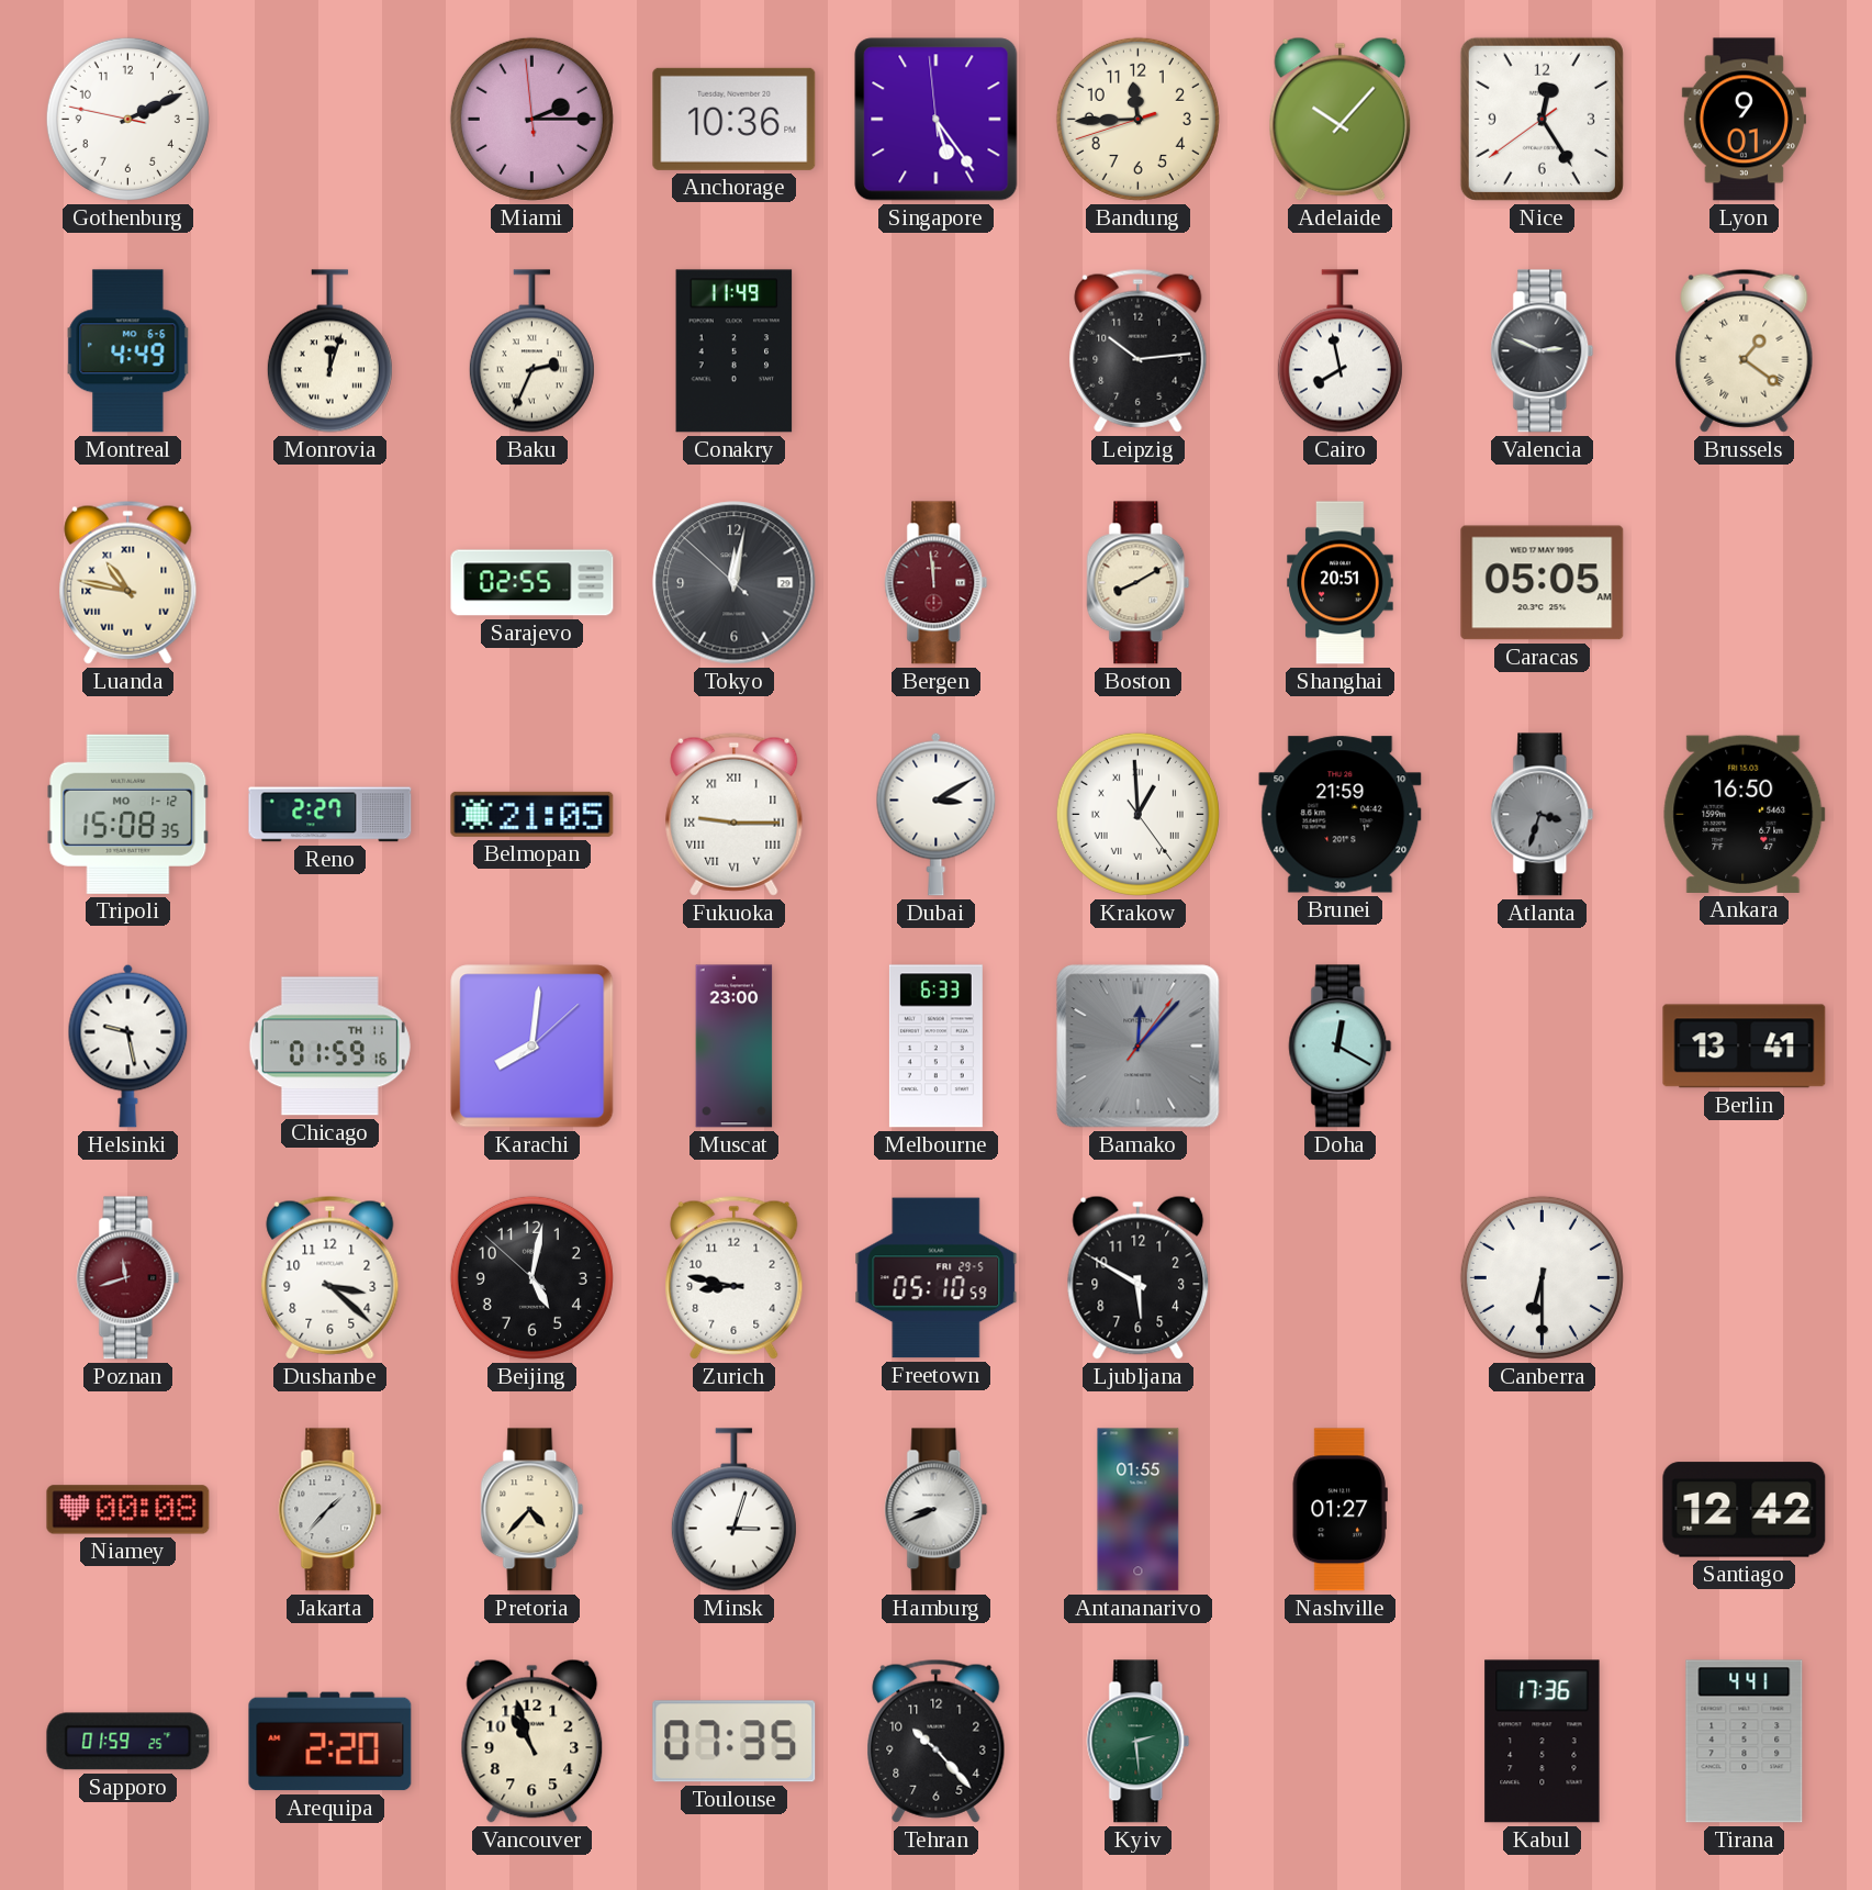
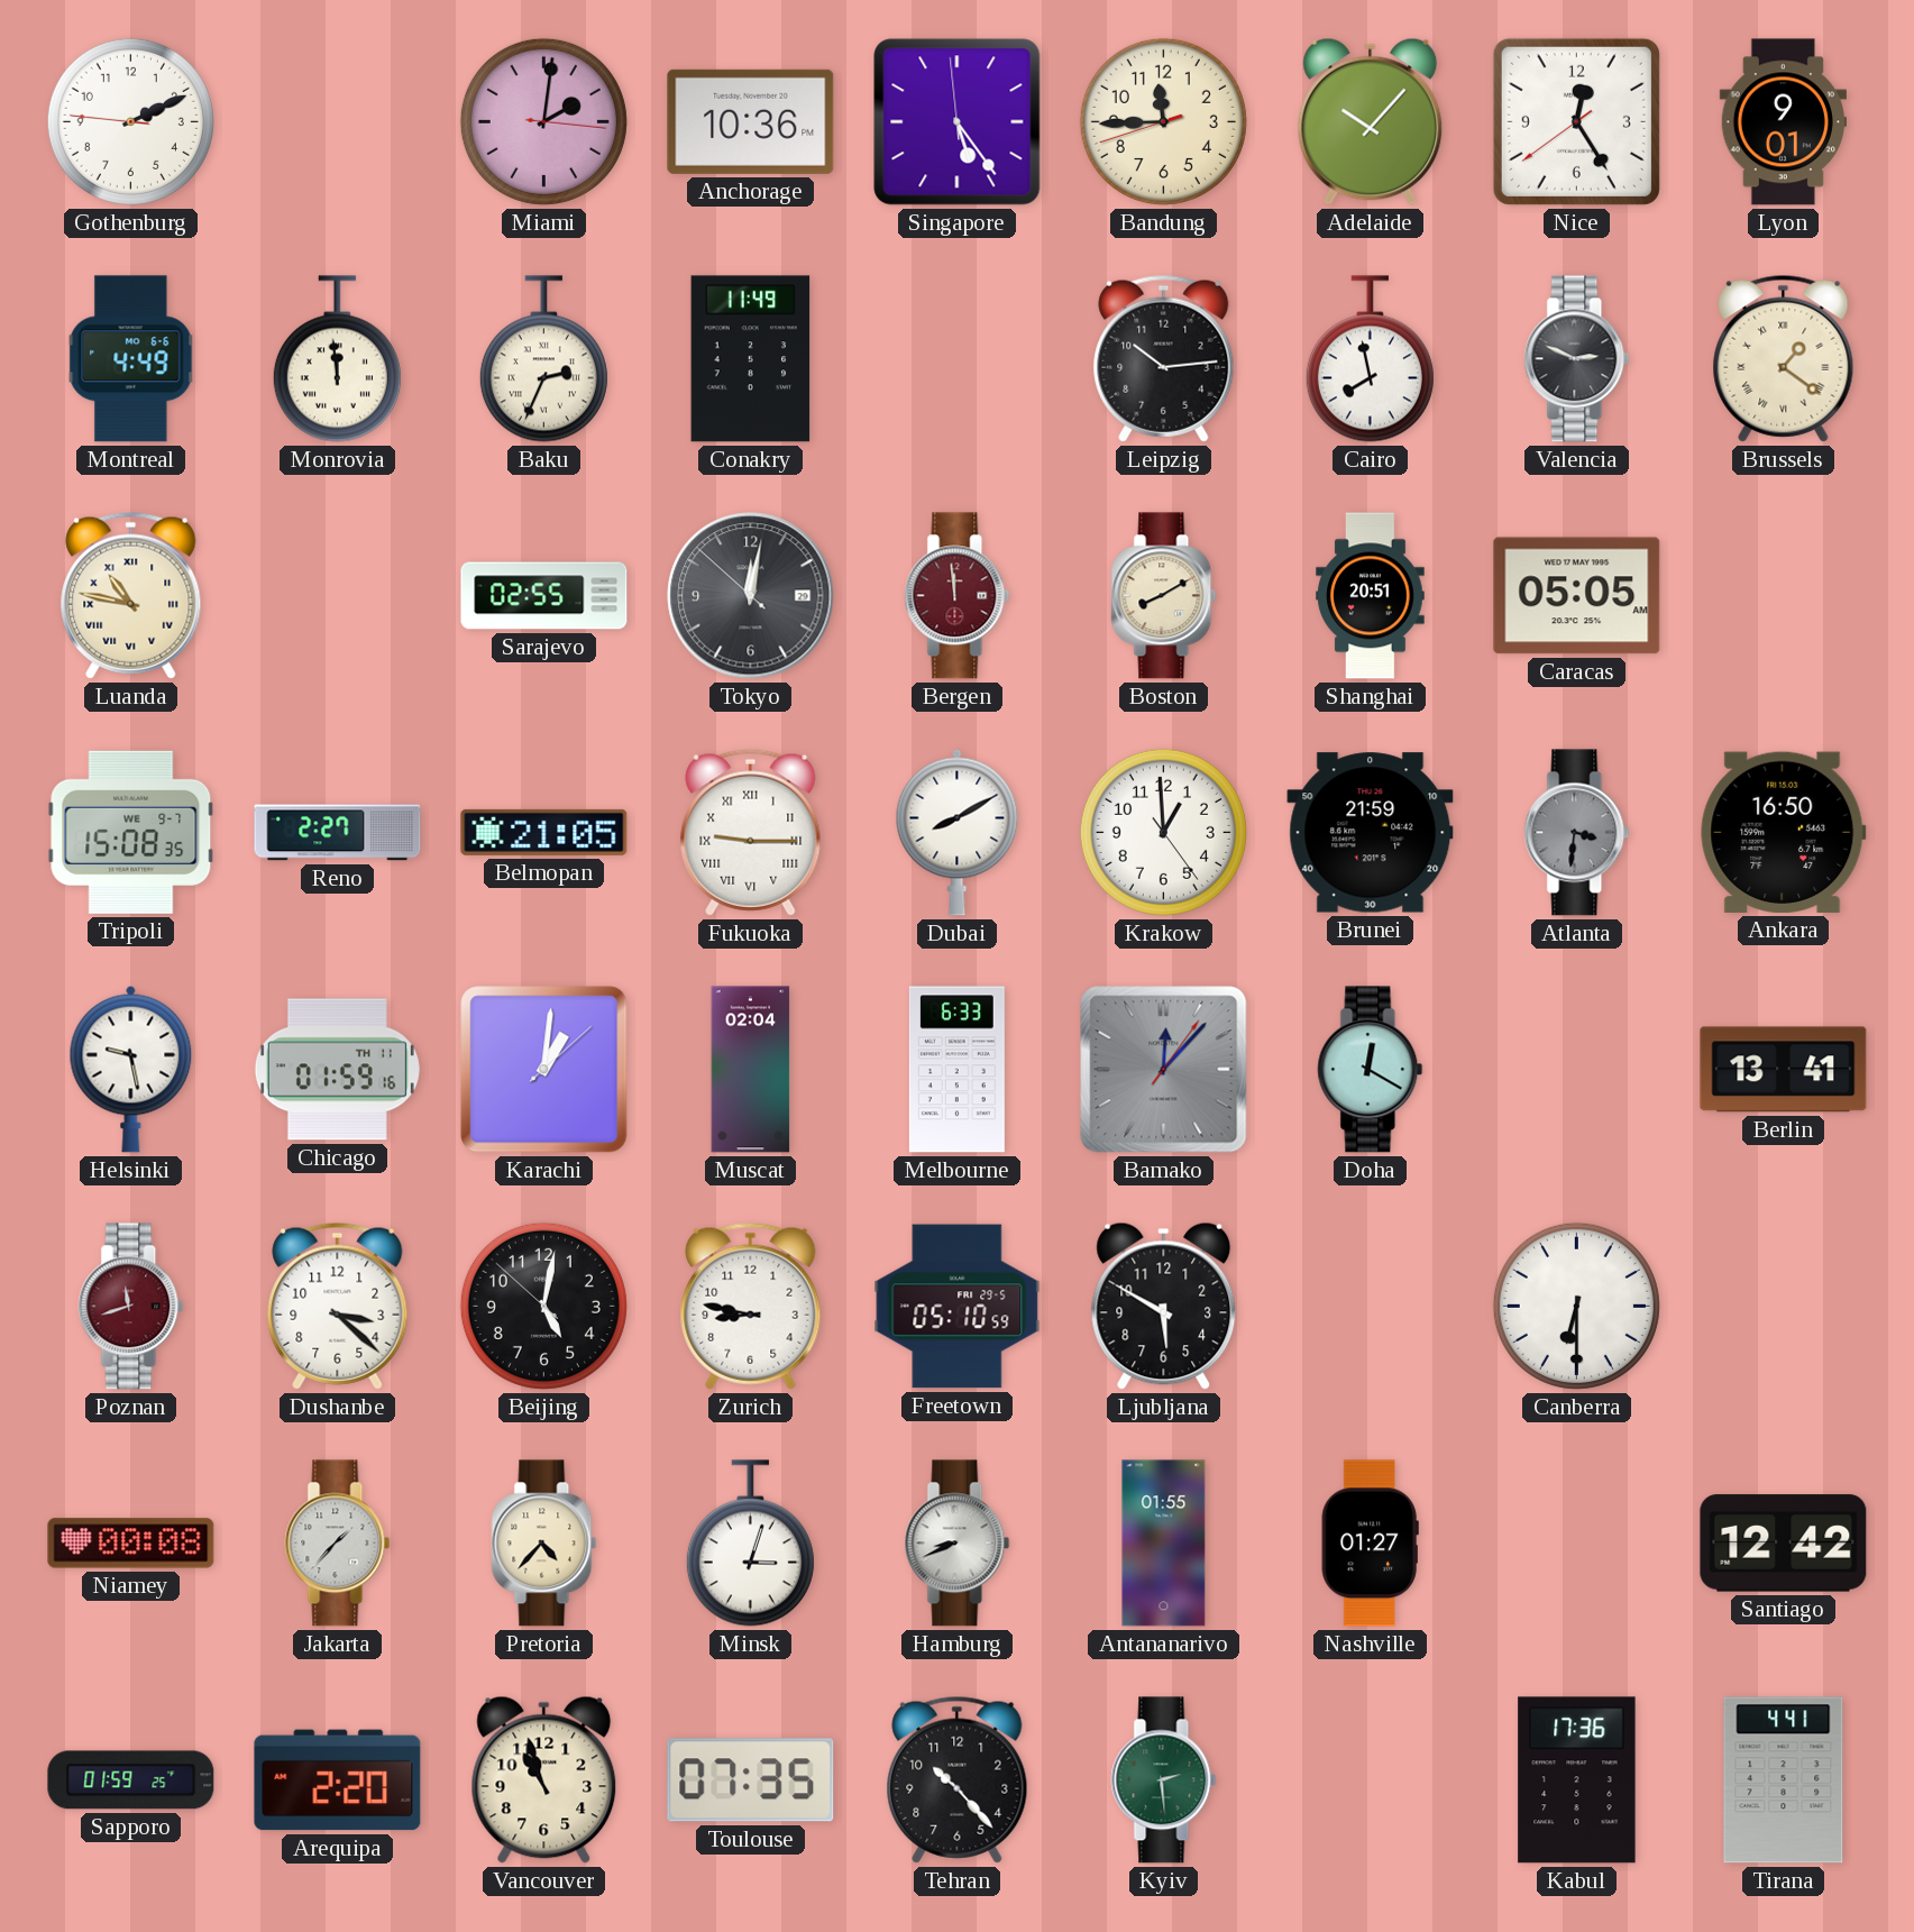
Gothenburg: 2:10:47 -> 2:10:46 (130, 121)
Miami: 2:14 -> 2:01 (543, 121)
Monrovia: 12:03 -> 11:59 (337, 359)
Tripoli date: MO 1-12 -> WE 9-7 (131, 832)
Dubai: 3:10 -> 8:10 (958, 832)
Krakow numerals: Roman -> Arabic (1163, 832)
Atlanta: 3:33 -> 3:31 (1577, 833)
Karachi: 8:01 -> 1:01 (544, 1070)
Muscat: 23:00 -> 02:04 (751, 1070)
